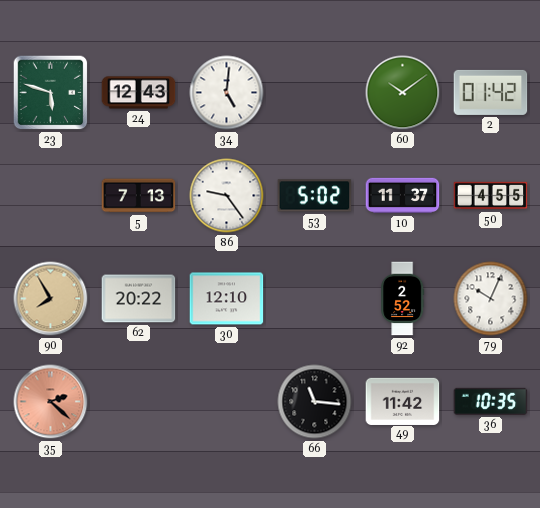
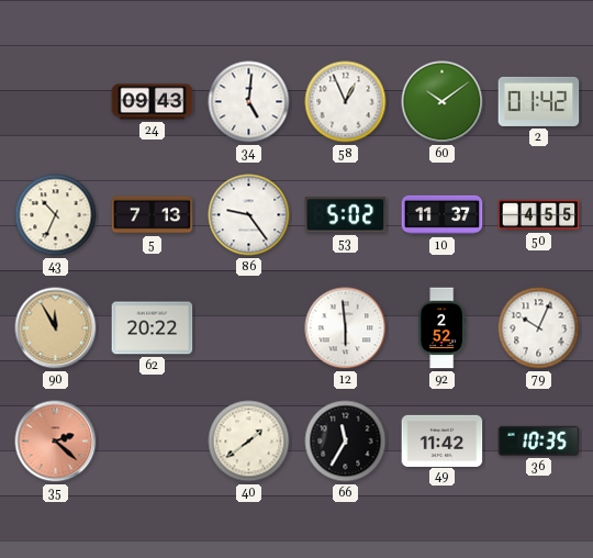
23: 5:48 -> none (51, 93)
24: 12:43 -> 09:43 (153, 102)
58: none -> 12:56 (346, 102)
43: none -> 10:34 (56, 215)
90: 7:55 -> 11:55 (56, 328)
30: 12:10 -> none (227, 299)
12: none -> 5:59 (346, 328)
40: none -> 1:39 (249, 442)
66: 11:16 -> 11:35 (346, 442)
